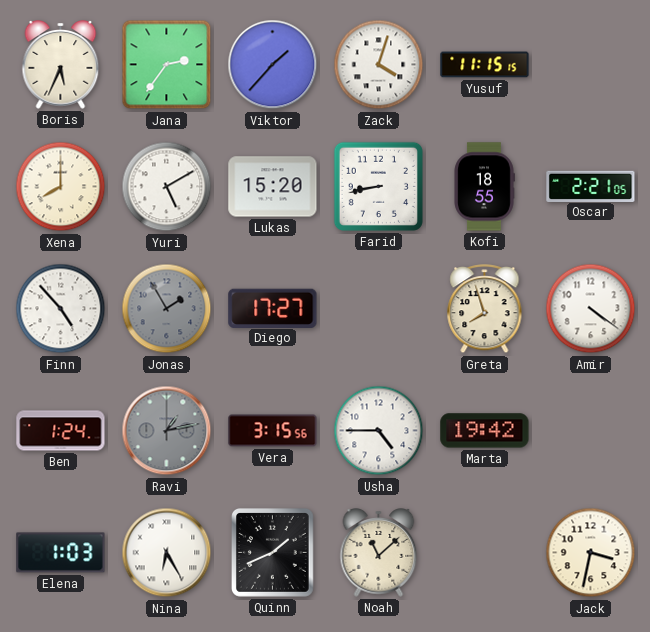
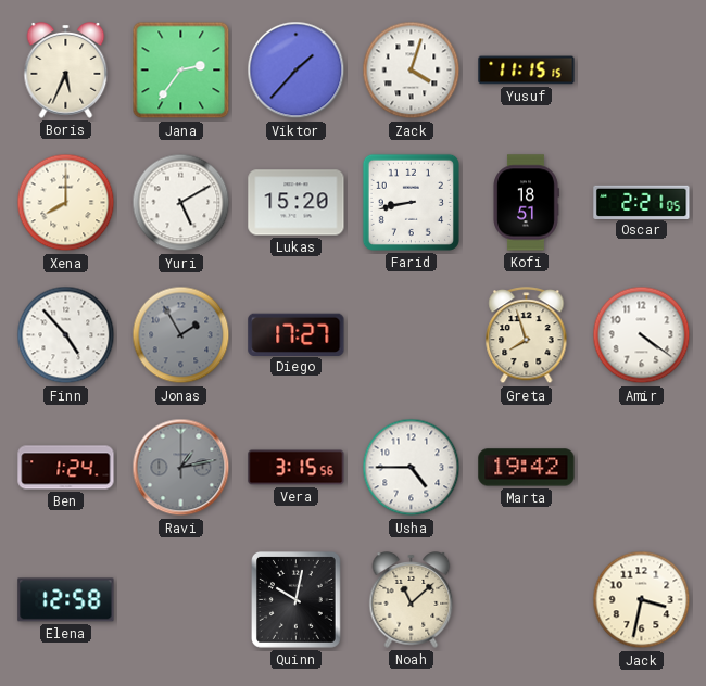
Kofi: 18:55 -> 18:51 (526, 203)
Elena: 1:03 -> 12:58 (66, 600)
Nina: 6:25 -> none (167, 553)
Quinn: 1:41 -> 10:02 (295, 599)
